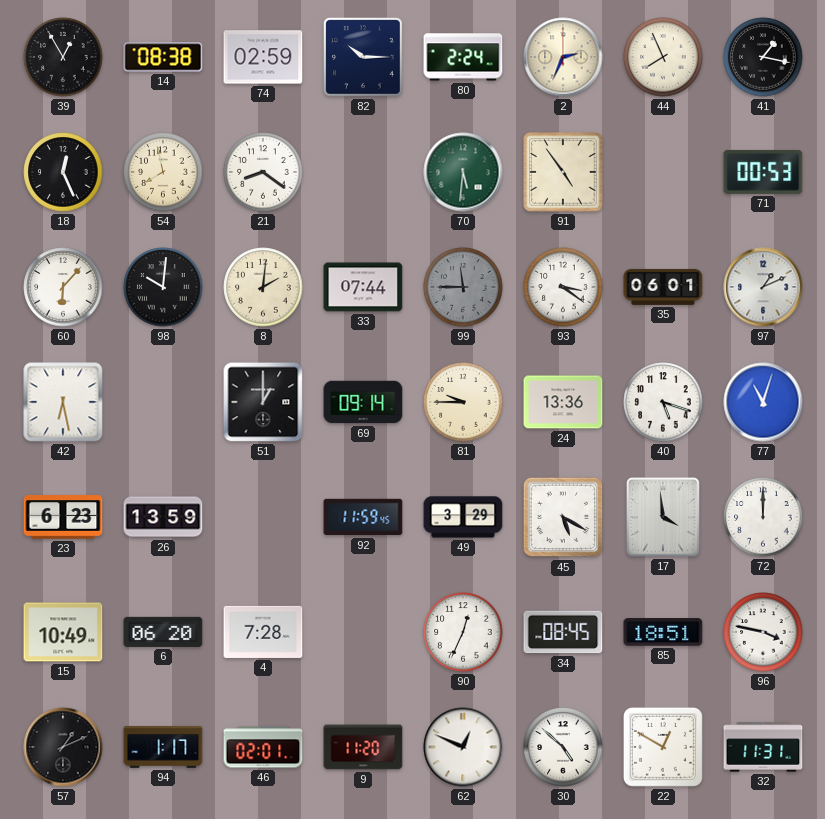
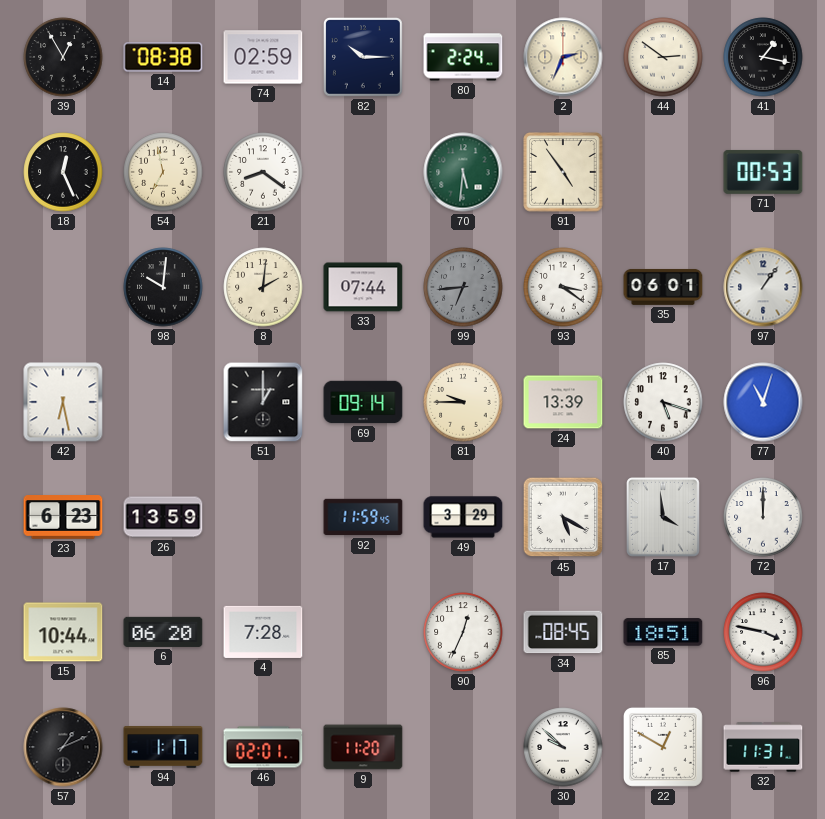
44: 7:56 -> 2:51 (663, 57)
54: 7:58 -> 6:58 (163, 172)
60: 6:07 -> none (63, 287)
99: 11:45 -> 6:44 (463, 287)
97: 1:11 -> 1:06 (763, 287)
24: 13:36 -> 13:39 (563, 402)
15: 10:49 -> 10:44 (63, 632)
62: 12:49 -> none (463, 747)
30: 4:52 -> 9:52 (563, 747)
